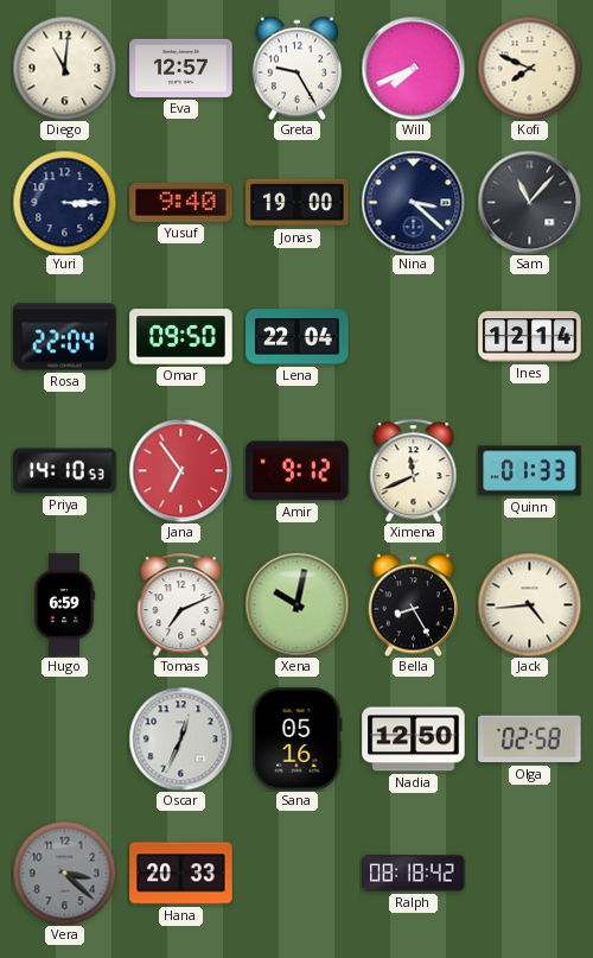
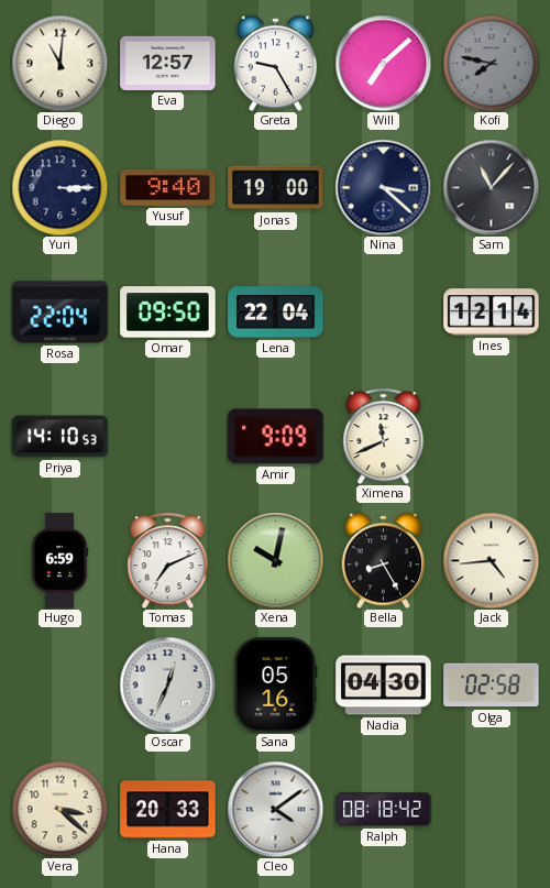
Will: 7:41 -> 7:08 (383, 63)
Kofi: 7:49 -> 7:47 (491, 63)
Kofi dial: cream -> grey (491, 63)
Jana: 6:54 -> none (180, 470)
Amir: 9:12 -> 9:09 (276, 437)
Quinn: 01:33 -> none (530, 471)
Nadia: 12:50 -> 04:30 (384, 686)
Vera dial: grey -> cream (59, 809)
Cleo: none -> 4:09 (275, 809)
